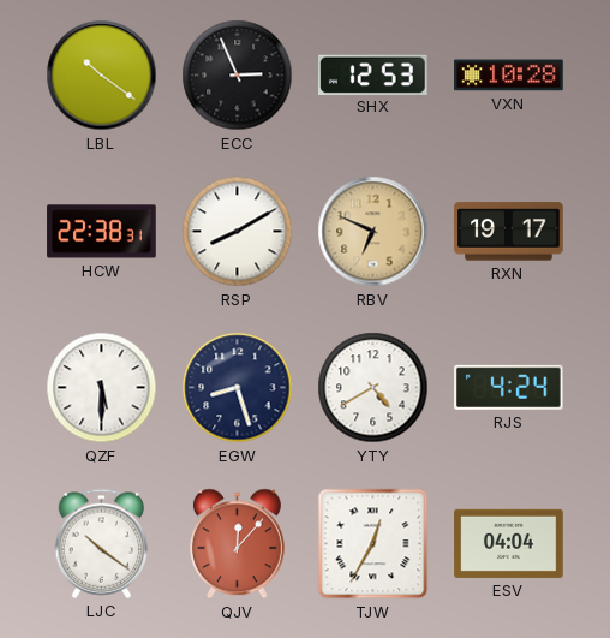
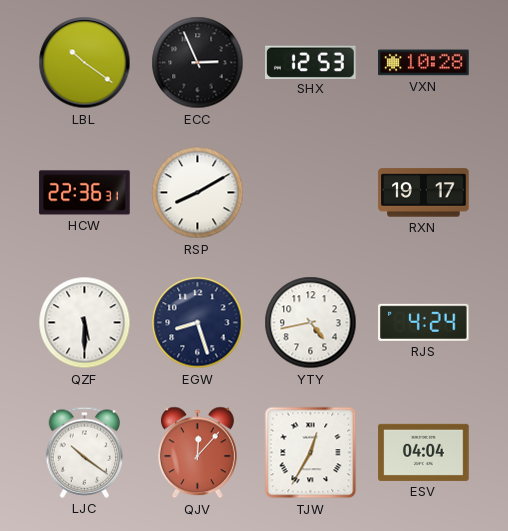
HCW: 22:38 -> 22:36 (85, 193)
RBV: 6:49 -> none (373, 232)
YTY: 4:40 -> 4:43 (311, 323)
